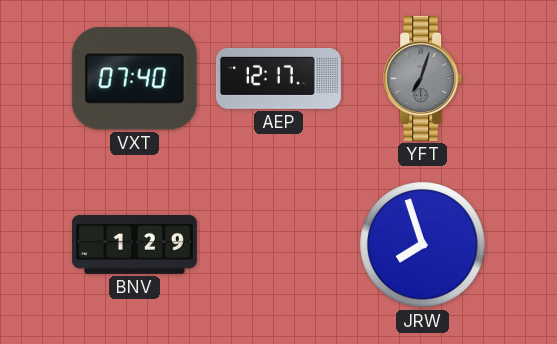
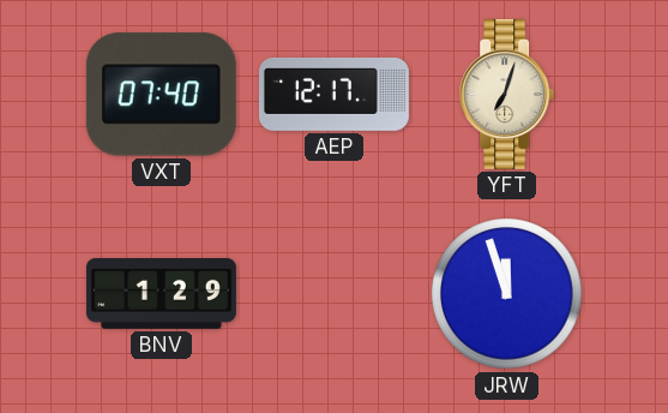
YFT dial: grey -> cream (507, 94)
JRW: 7:57 -> 11:57 (507, 294)
